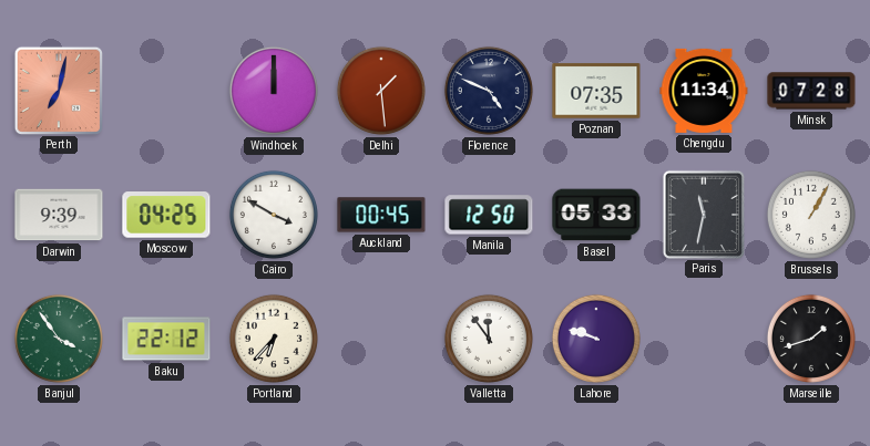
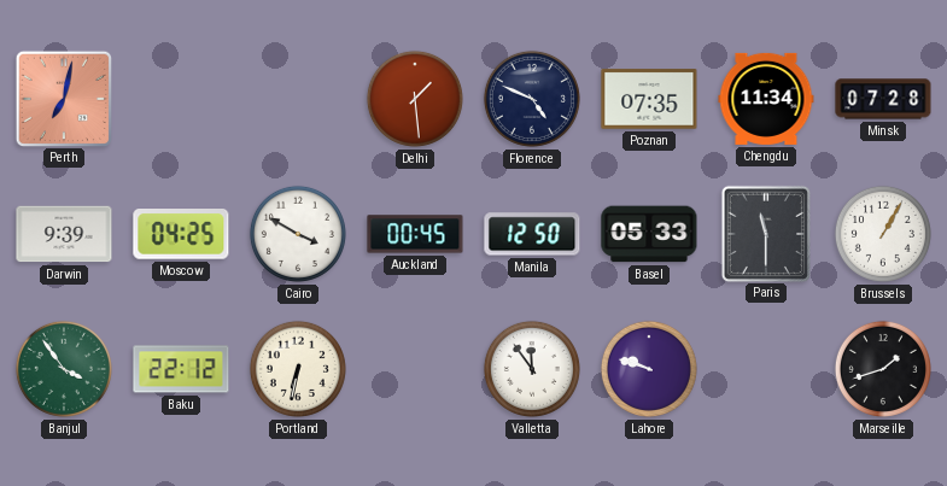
Windhoek: 12:00 -> none (274, 91)
Paris: 11:32 -> 11:30 (765, 233)
Portland: 6:37 -> 6:32 (298, 369)
